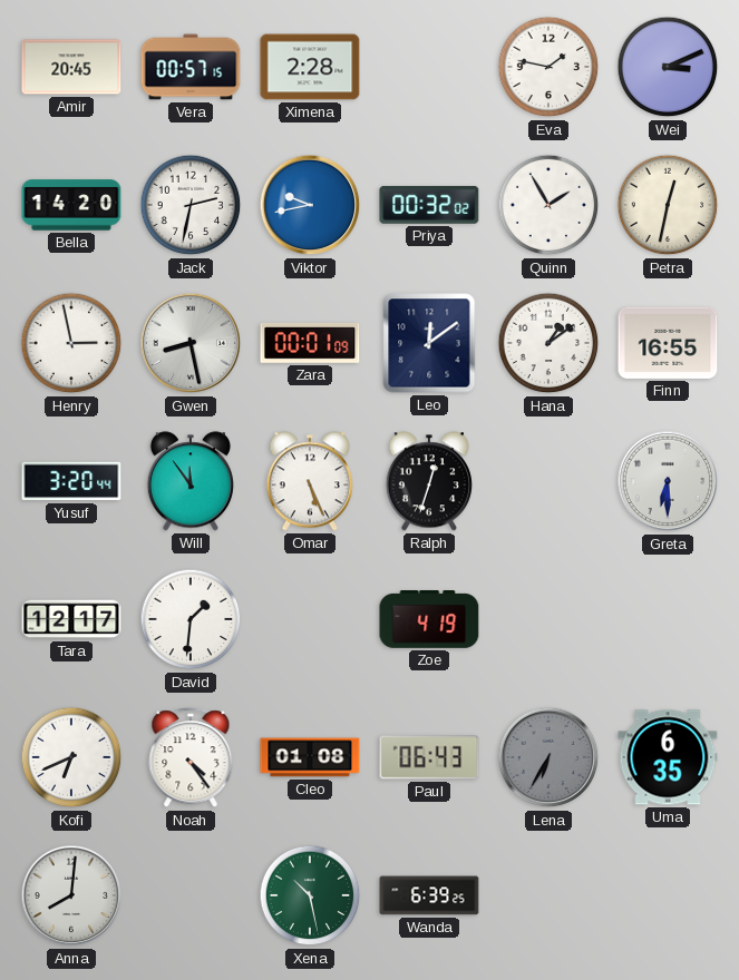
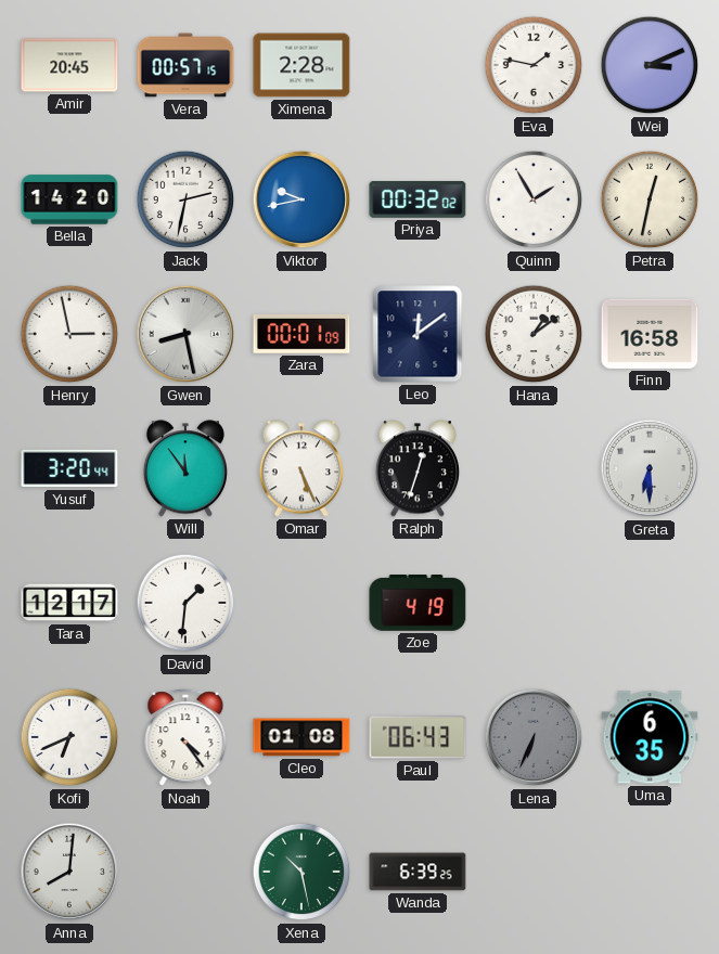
Finn: 16:55 -> 16:58 (650, 334)
Lena: 6:35 -> 6:34 (534, 737)
